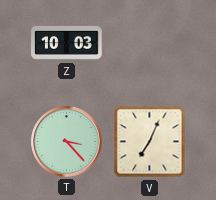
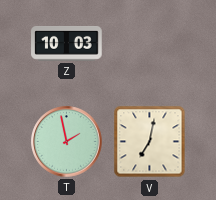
T: 3:23 -> 1:58 (67, 142)
V: 7:04 -> 7:02 (150, 142)
